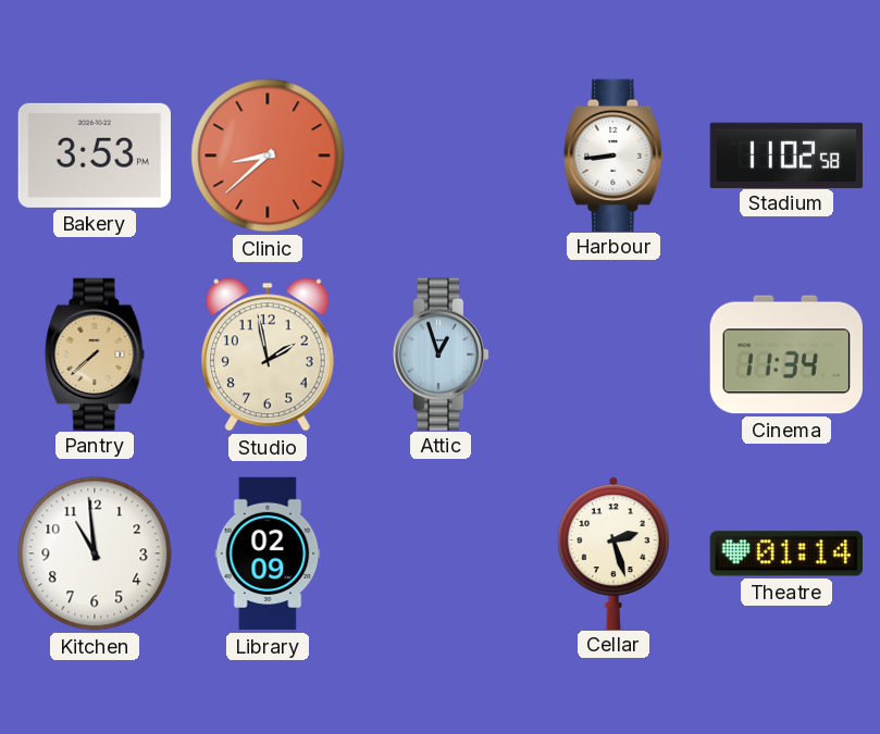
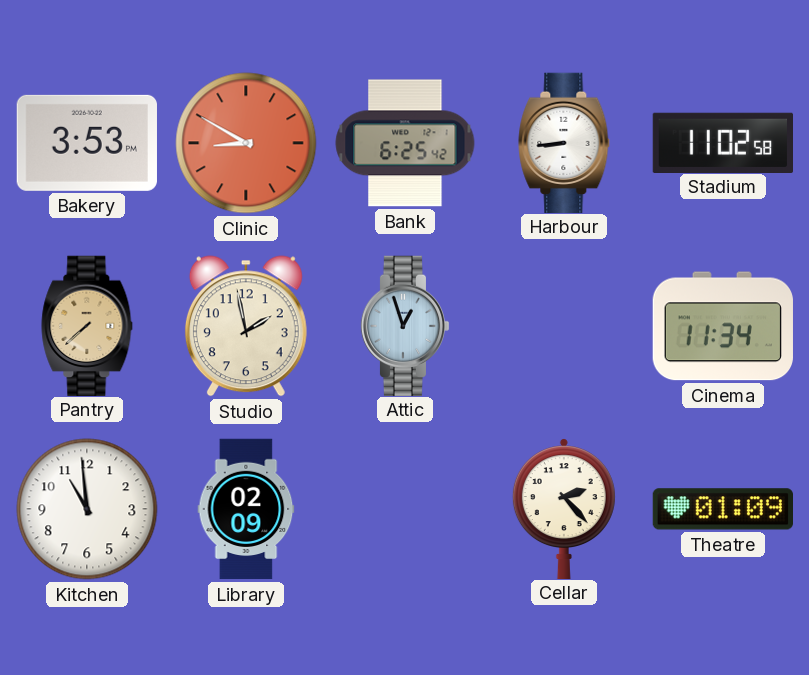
Clinic: 8:38 -> 8:50 (246, 143)
Bank: none -> 6:25 (405, 143)
Cellar: 2:27 -> 2:23 (564, 508)
Theatre: 01:14 -> 01:09 (722, 509)
